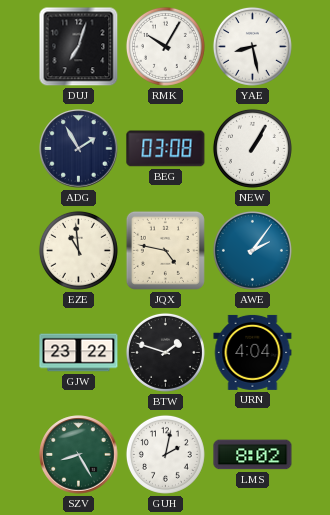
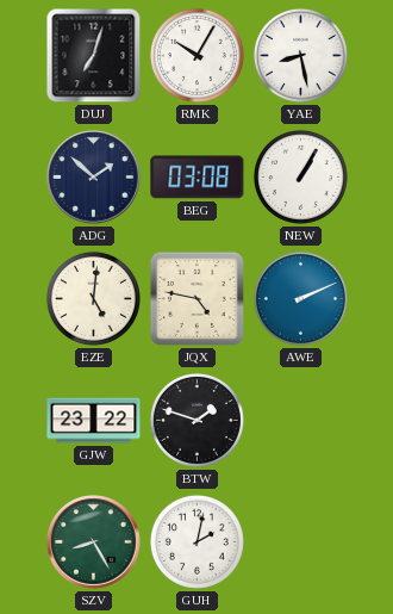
ADG: 1:55 -> 1:52 (94, 178)
EZE: 10:59 -> 5:01 (93, 298)
AWE: 2:06 -> 2:11 (300, 298)
URN: 4:04 -> none (253, 352)
LMS: 8:02 -> none (253, 455)
